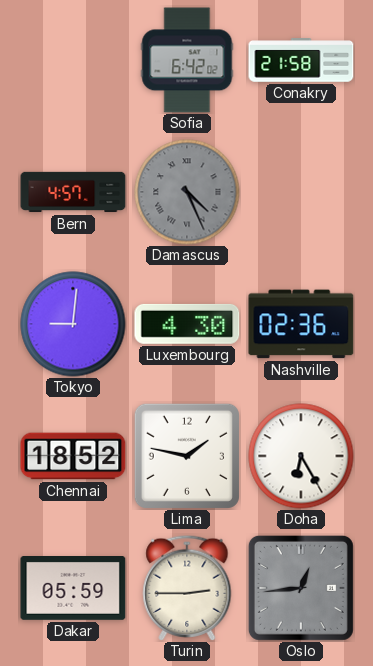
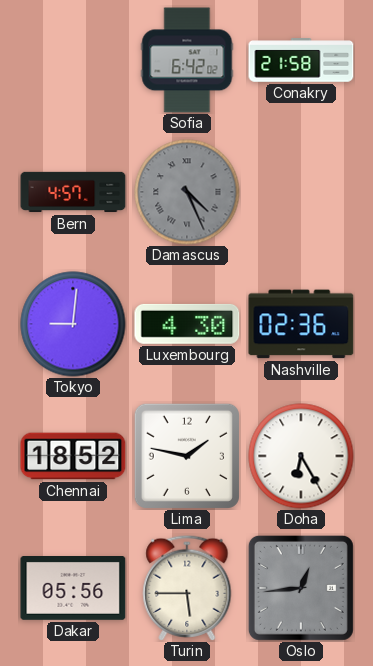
Dakar: 05:59 -> 05:56 (73, 589)
Turin: 2:45 -> 5:45 (187, 588)
